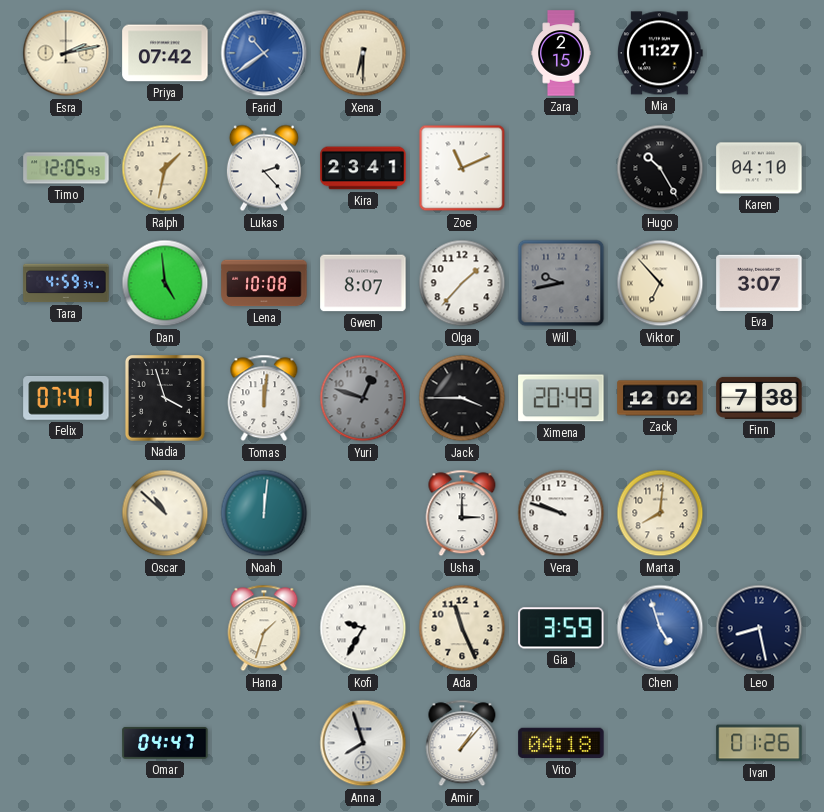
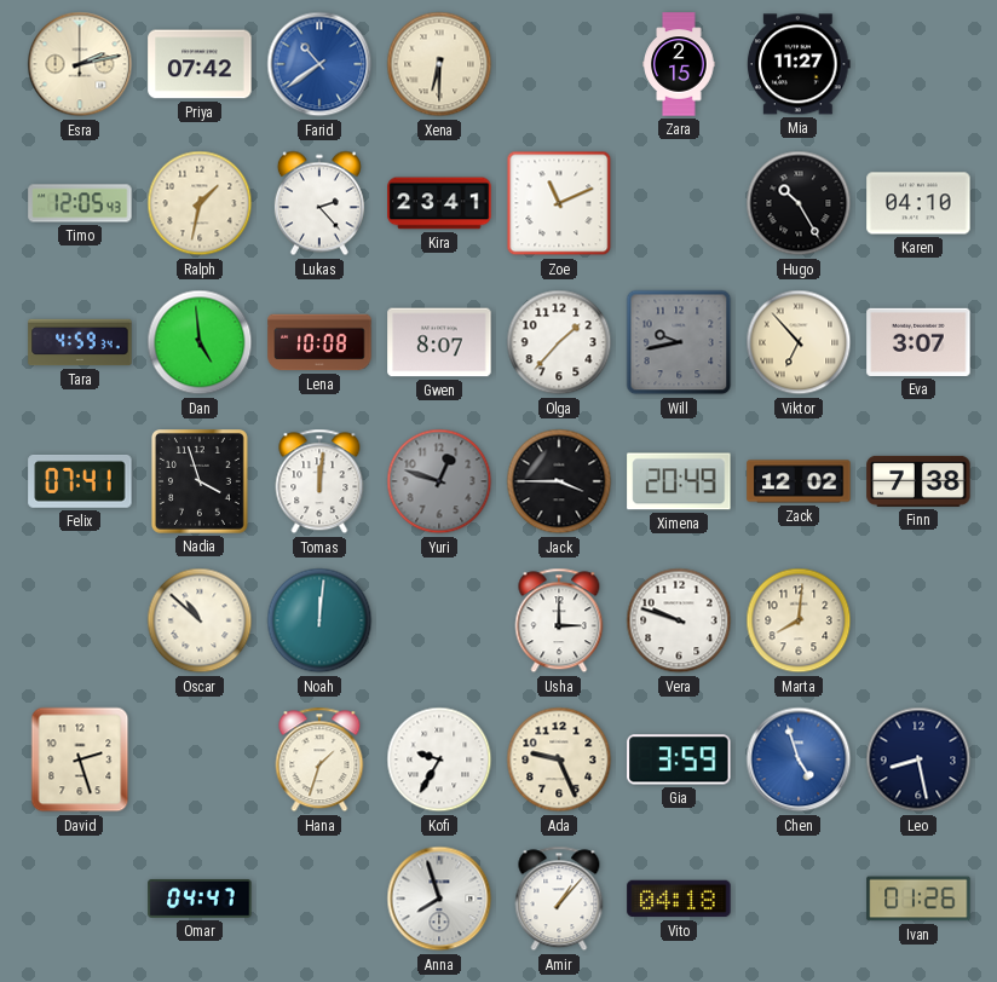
David: none -> 2:27 (80, 759)
Ada: 11:26 -> 9:26 (559, 759)
